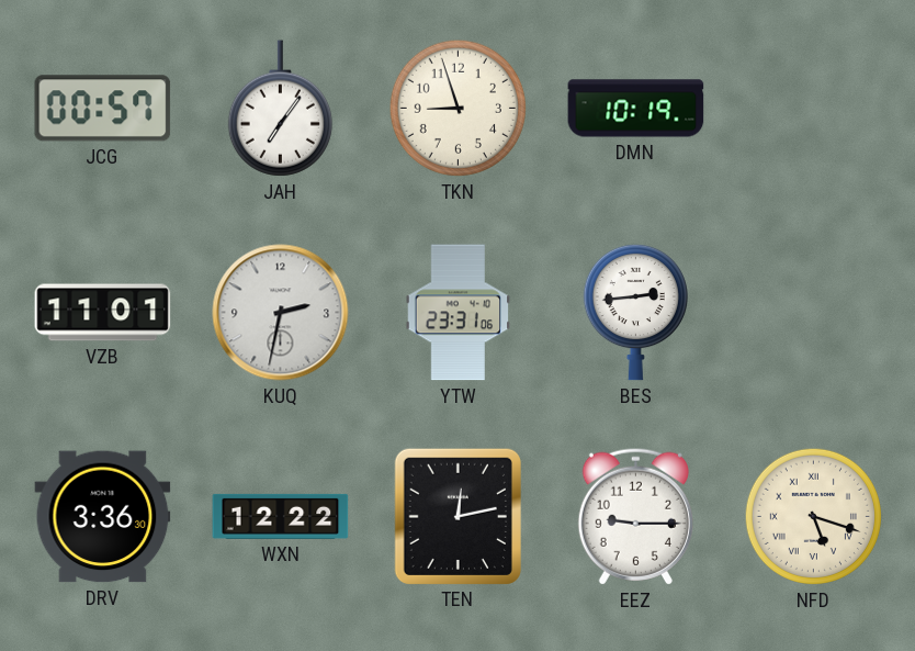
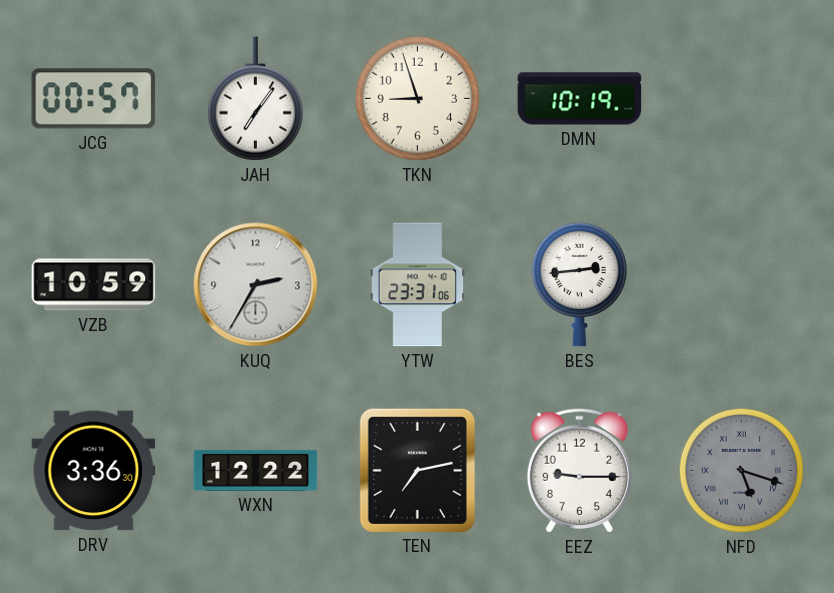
VZB: 11:01 -> 10:59 (94, 285)
KUQ: 2:32 -> 2:35 (256, 285)
TEN: 12:13 -> 7:13 (417, 470)
NFD dial: cream -> grey (741, 470)
